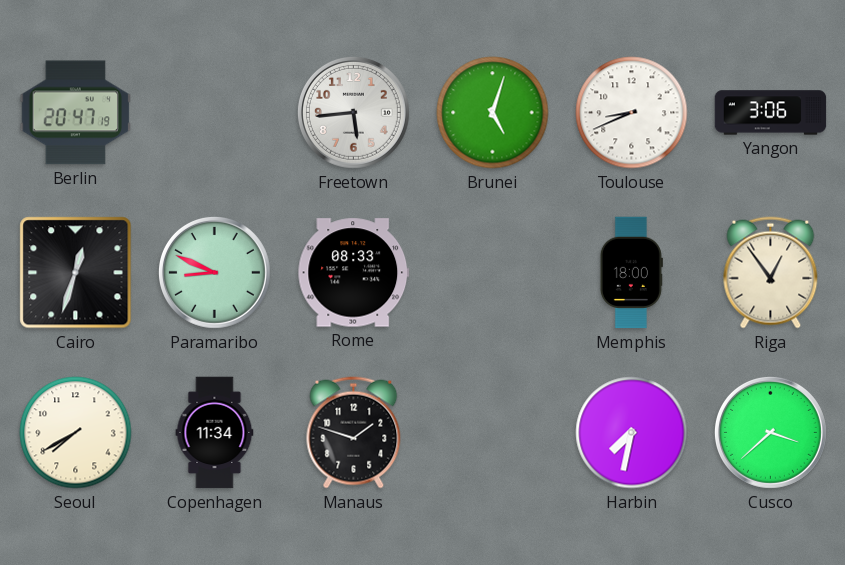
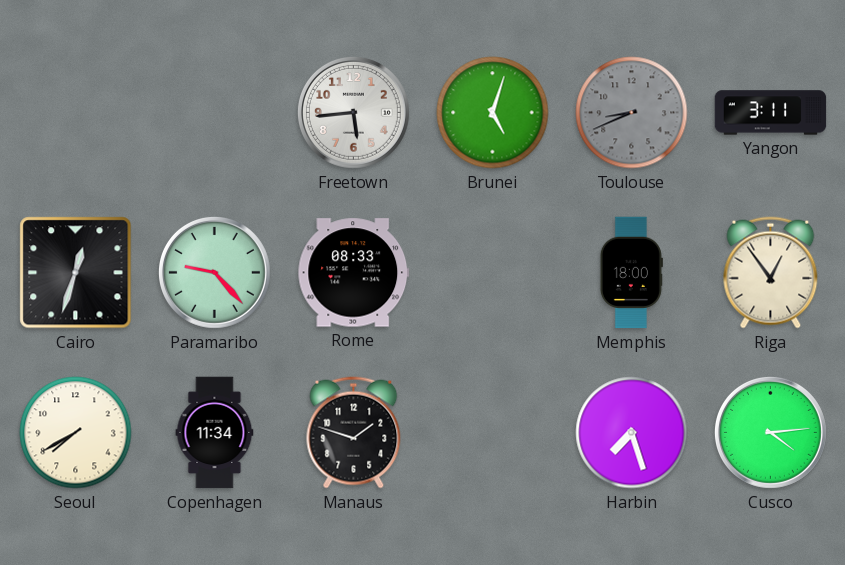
Berlin: 20:47 -> none (76, 113)
Toulouse dial: white -> grey (632, 113)
Yangon: 3:06 -> 3:11 (771, 113)
Paramaribo: 8:49 -> 9:23 (214, 272)
Harbin: 7:32 -> 7:27 (632, 433)
Cusco: 3:38 -> 4:14 (770, 432)
